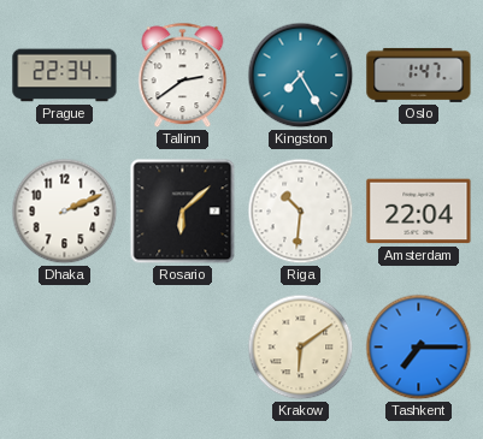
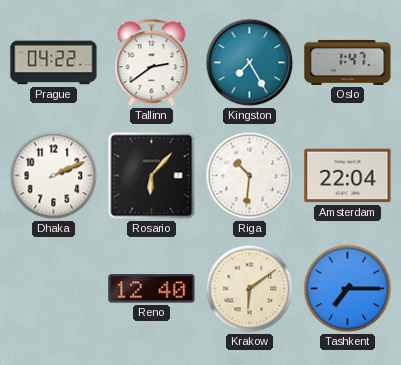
Prague: 22:34 -> 04:22 (54, 63)
Rosario: 6:08 -> 6:07 (152, 176)
Reno: none -> 12:40 (152, 289)
